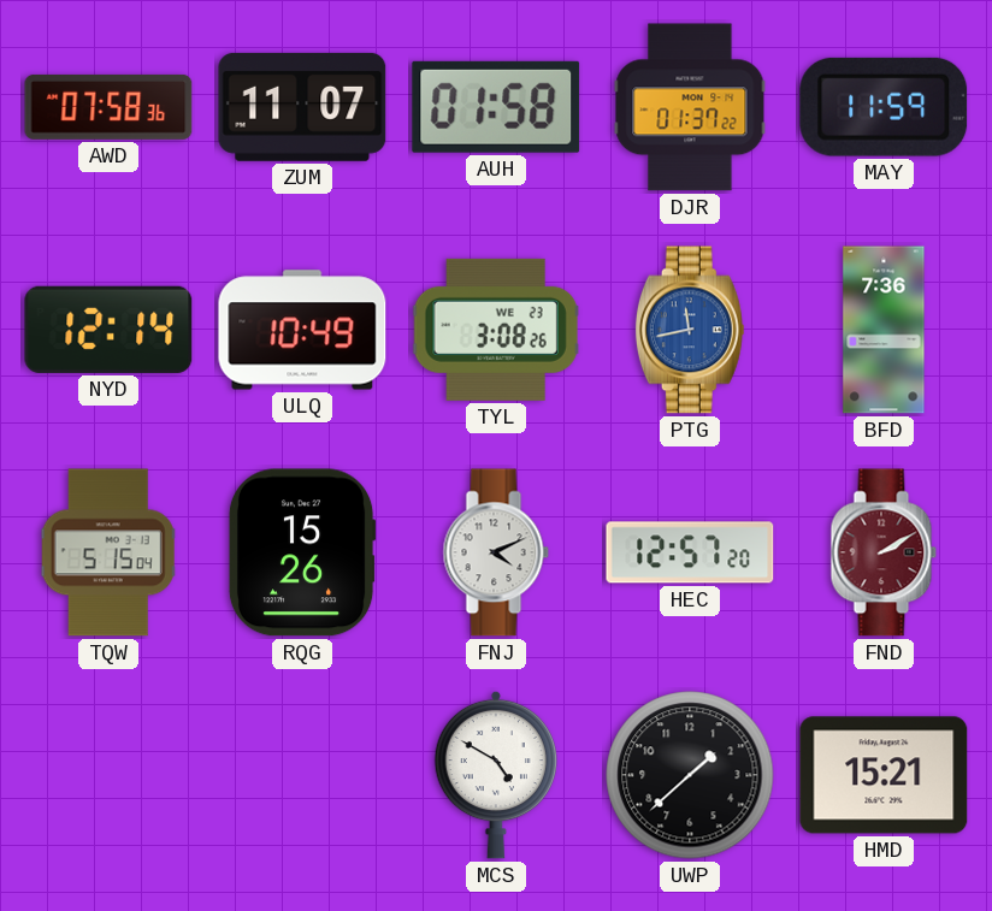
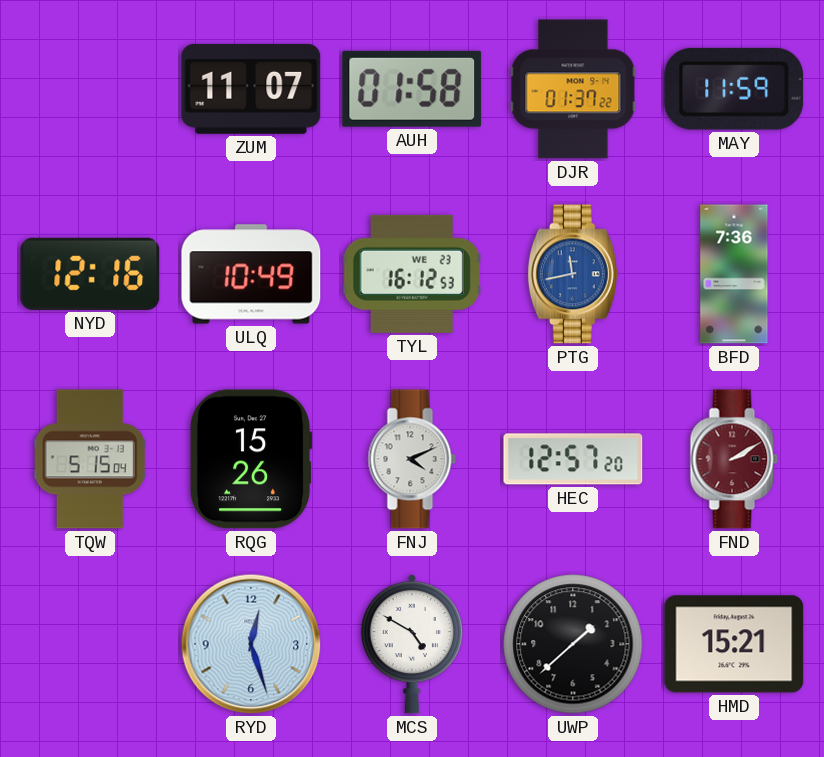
AWD: 07:58 -> none (108, 107)
NYD: 12:14 -> 12:16 (90, 274)
TYL: 3:08 -> 16:12 (412, 274)
RYD: none -> 12:27 (251, 644)
